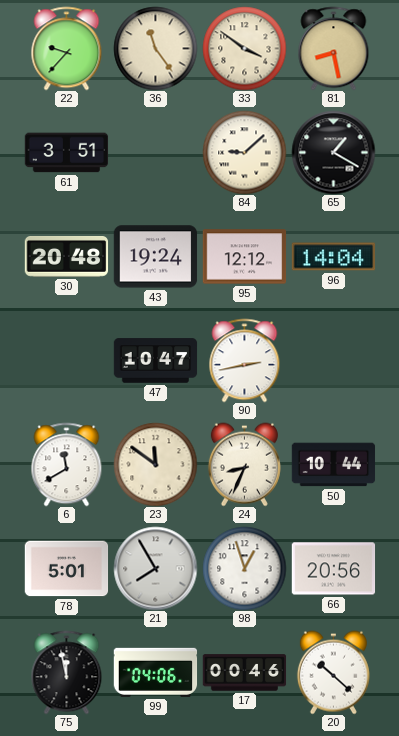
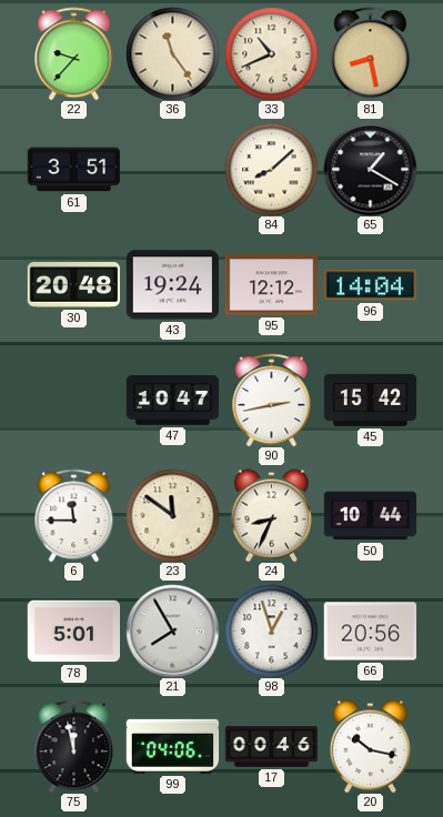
33: 3:51 -> 10:41 (271, 53)
84: 9:08 -> 8:08 (271, 169)
45: none -> 15:42 (370, 400)
6: 11:40 -> 11:45 (74, 515)
20: 10:22 -> 10:17 (370, 746)
